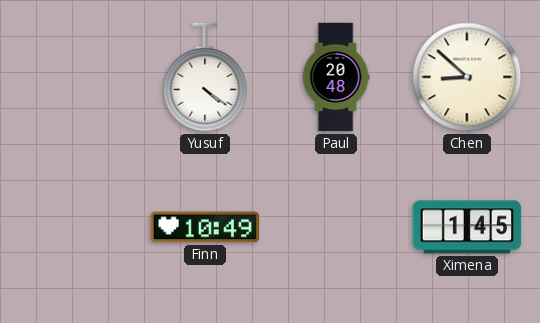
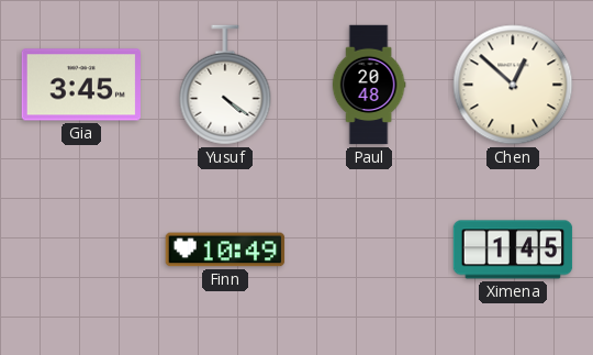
Gia: none -> 3:45 (81, 85)
Chen: 8:52 -> 12:52 (513, 85)
